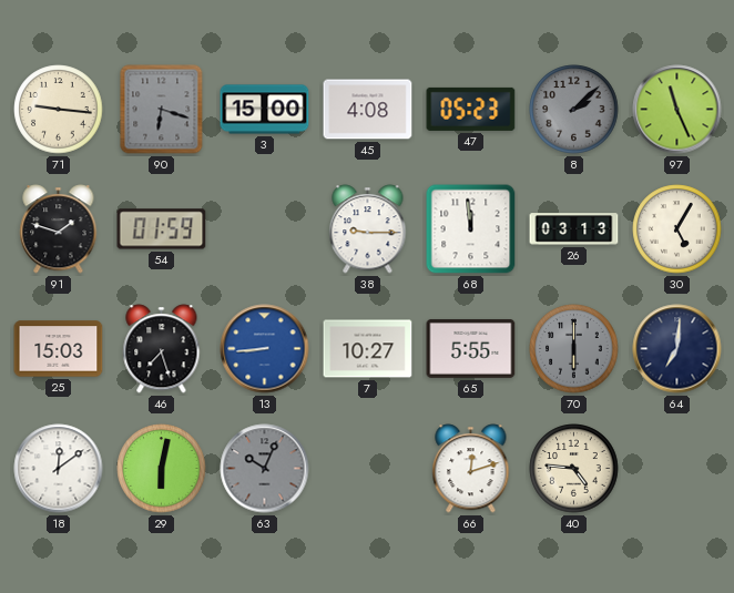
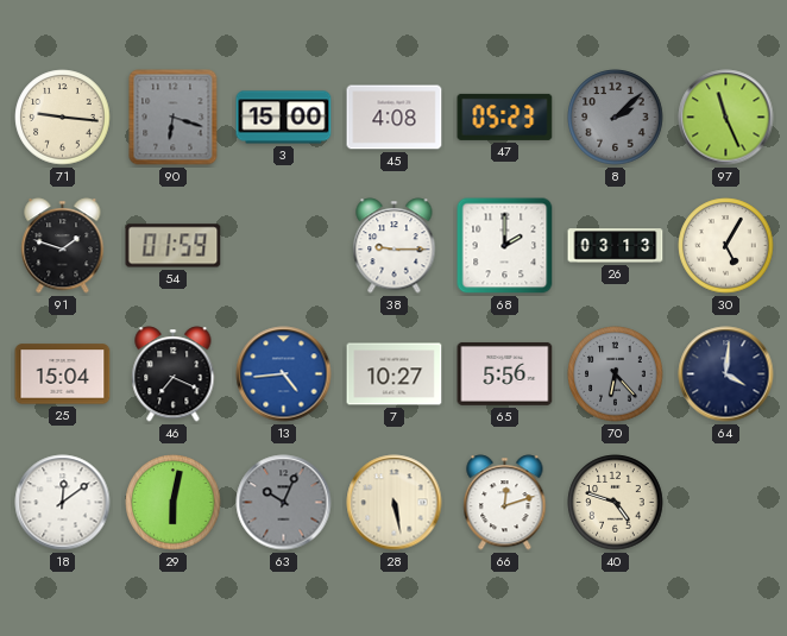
68: 11:59 -> 2:00 (505, 246)
25: 15:03 -> 15:04 (63, 374)
46: 7:27 -> 7:19 (174, 374)
13: 8:44 -> 4:44 (284, 374)
65: 5:55 -> 5:56 (505, 373)
70: 6:00 -> 6:23 (616, 374)
64: 7:01 -> 4:01 (726, 374)
28: none -> 5:28 (395, 503)
40: 4:46 -> 4:48 (616, 503)
